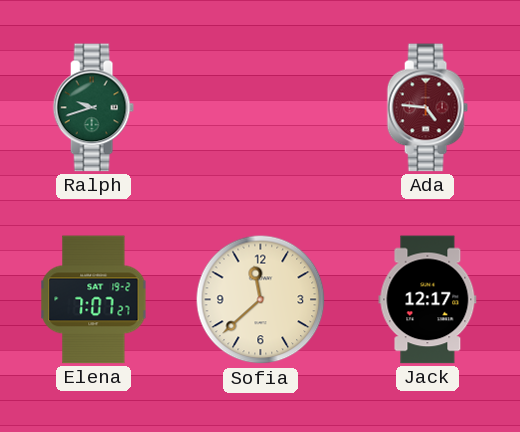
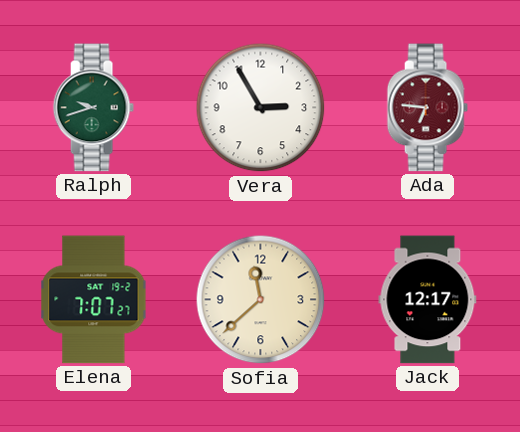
Vera: none -> 2:55 (261, 108)
Ada: 4:46 -> 6:46 (427, 108)
